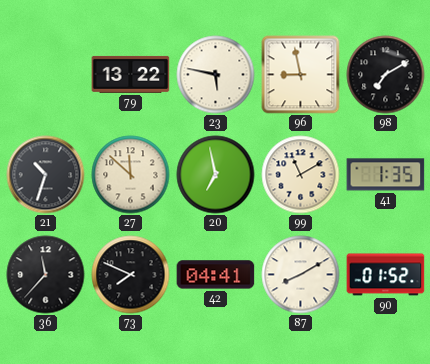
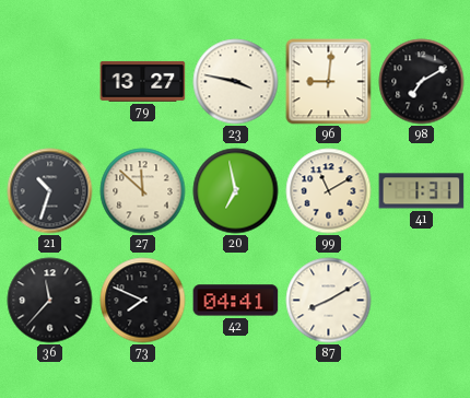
79: 13:22 -> 13:27 (143, 81)
23: 5:47 -> 3:47 (236, 82)
96: 8:58 -> 9:01 (329, 82)
41: 1:35 -> 1:31 (422, 191)
90: 01:52 -> none (386, 275)
